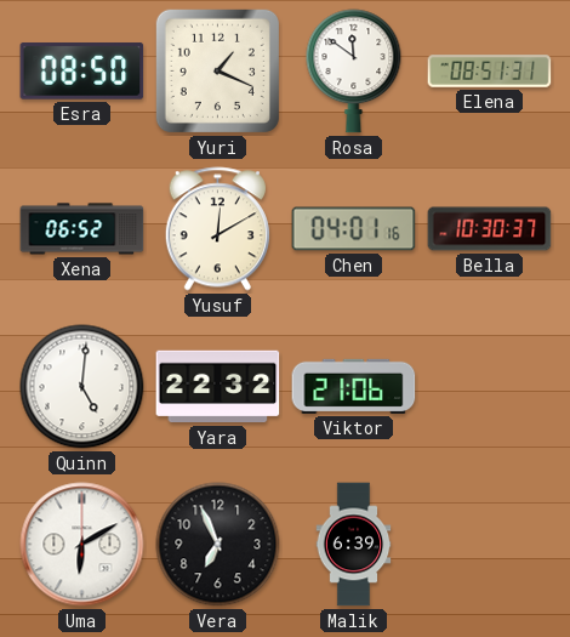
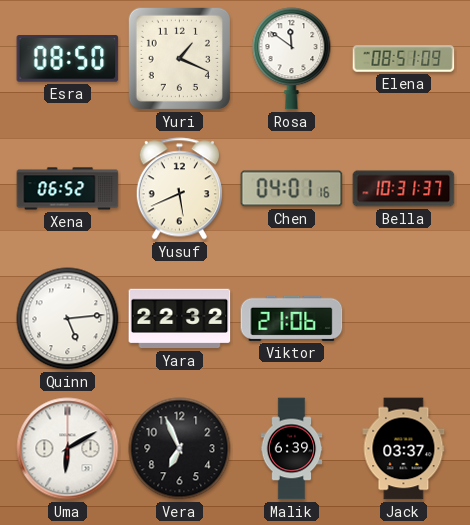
Elena: 08:51:31 -> 08:51:09 (404, 59)
Yusuf: 12:10 -> 5:41 (179, 189)
Bella: 10:30 -> 10:31 (404, 189)
Quinn: 5:01 -> 5:14 (68, 319)
Jack: none -> 03:37 (404, 449)
